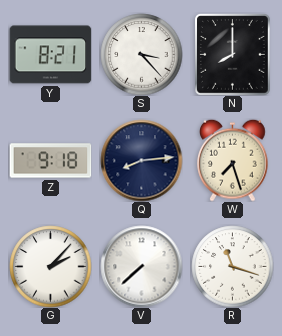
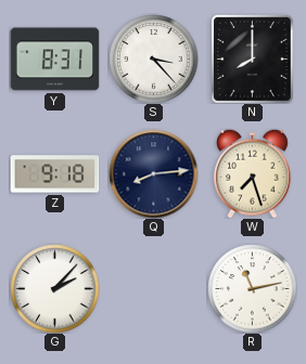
Y: 8:21 -> 8:31 (54, 60)
V: 7:38 -> none (141, 266)
R: 11:18 -> 11:13 (252, 288)
